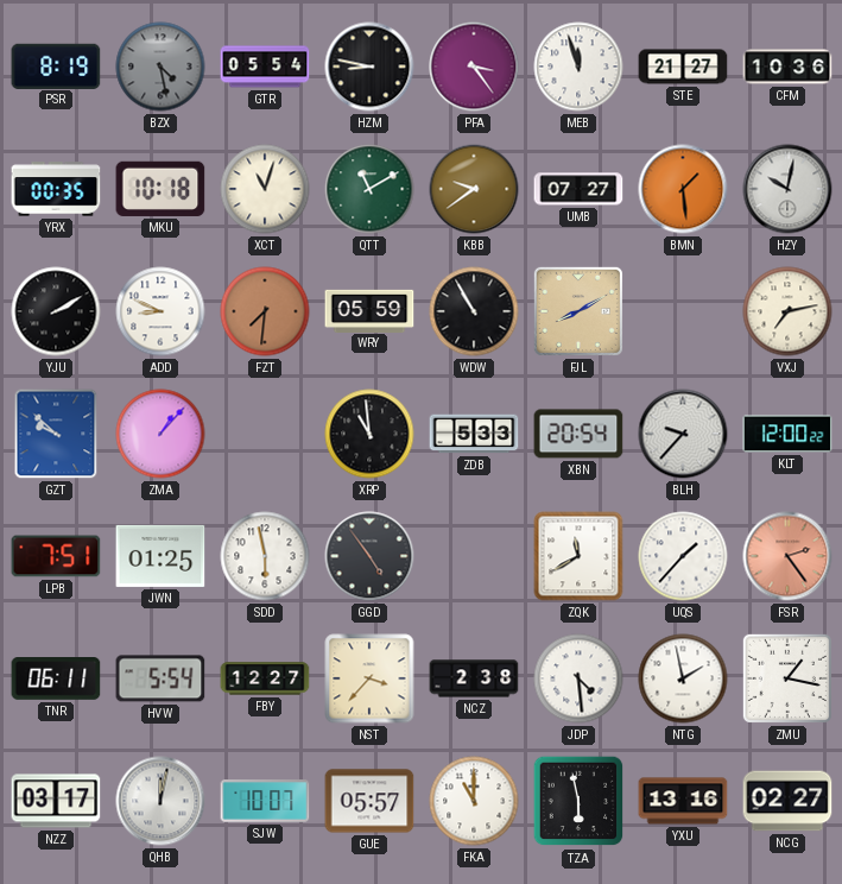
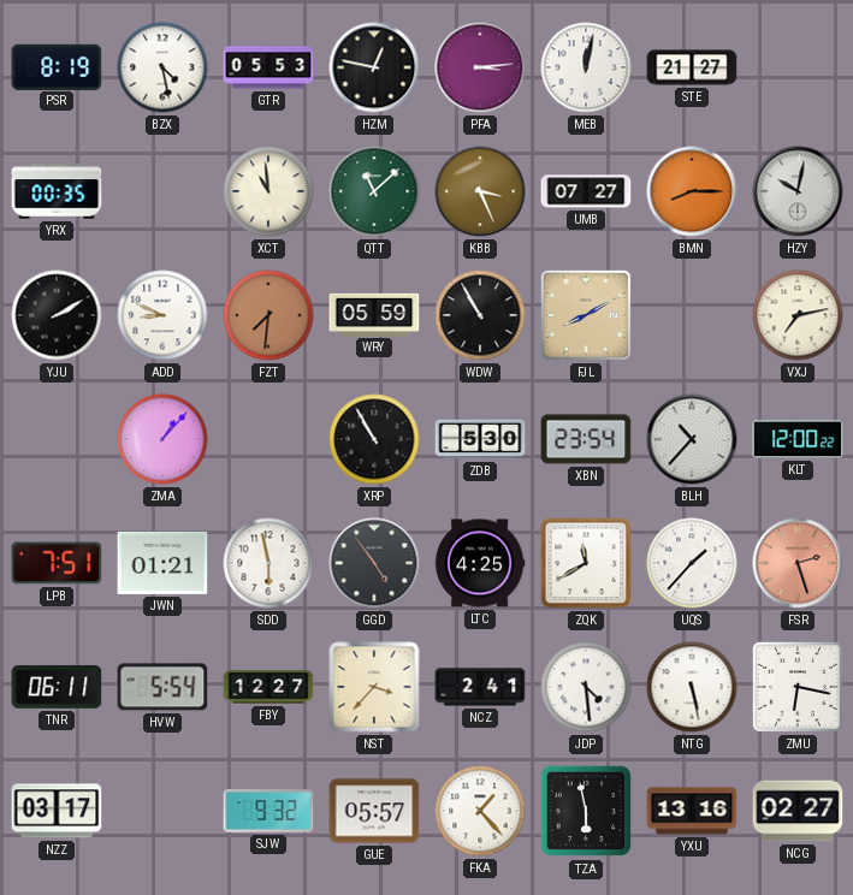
BZX dial: grey -> white (162, 67)
GTR: 05:54 -> 05:53 (268, 67)
HZM: 8:47 -> 12:47 (374, 67)
PFA: 3:24 -> 3:14 (480, 67)
MEB: 11:57 -> 12:02 (586, 67)
CFM: 10:36 -> none (787, 67)
MKU: 10:18 -> none (160, 189)
XCT: 11:03 -> 10:59 (268, 191)
QTT: 11:10 -> 11:08 (374, 191)
KBB: 9:39 -> 3:26 (480, 191)
BMN: 1:29 -> 8:15 (692, 191)
GZT: 9:52 -> none (56, 434)
XRP: 10:59 -> 10:55 (374, 439)
ZDB: 5:33 -> 5:30 (480, 439)
XBN: 20:54 -> 23:54 (586, 439)
BLH: 9:37 -> 10:37 (692, 439)
JWN: 01:25 -> 01:21 (162, 563)
LTC: none -> 4:25 (480, 563)
FSR: 2:24 -> 2:27 (798, 563)
NCZ: 2:38 -> 2:41 (480, 687)
NTG: 1:58 -> 5:28 (692, 687)
ZMU: 1:17 -> 6:17 (798, 687)
QHB: 12:02 -> none (160, 801)
SJW: 10:07 -> 9:32 (268, 811)
FKA: 11:00 -> 1:23 (480, 811)
